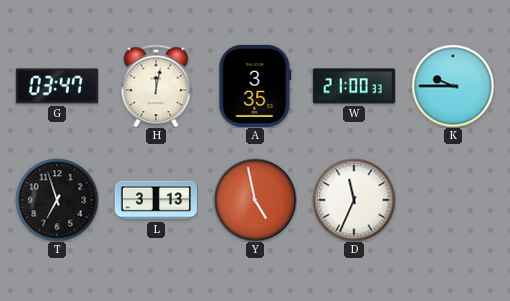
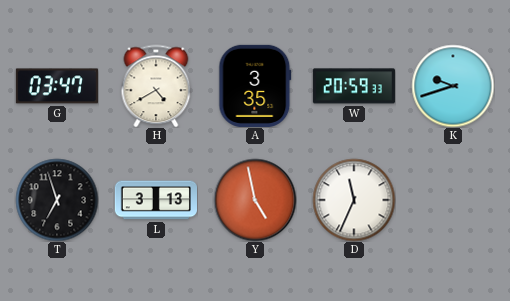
H: 12:02 -> 4:40 (156, 86)
W: 21:00 -> 20:59 (354, 86)
K: 9:45 -> 9:42 (453, 86)
